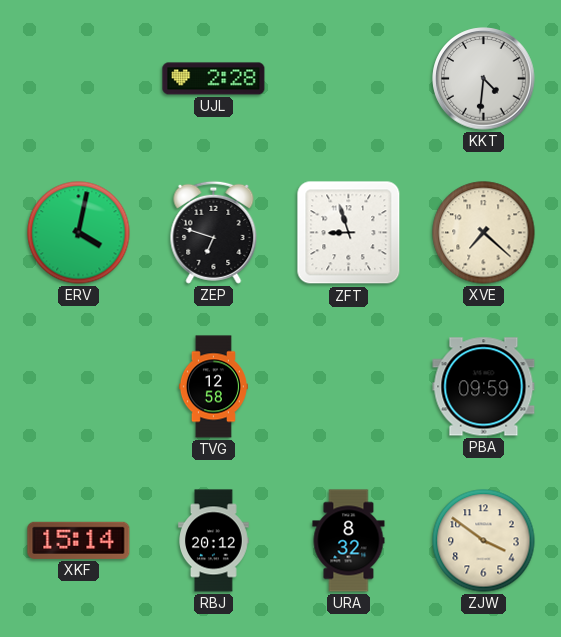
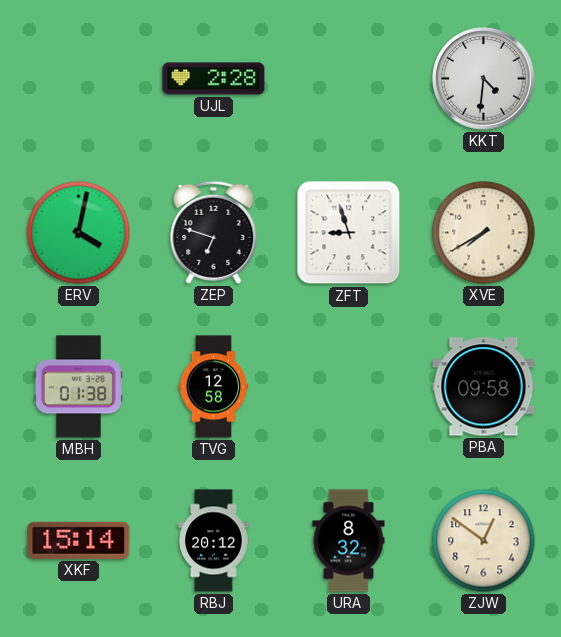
XVE: 7:22 -> 7:40 (484, 233)
MBH: none -> 01:38 (78, 387)
PBA: 09:59 -> 09:58 (484, 387)
ZJW: 3:51 -> 12:51 (484, 541)
